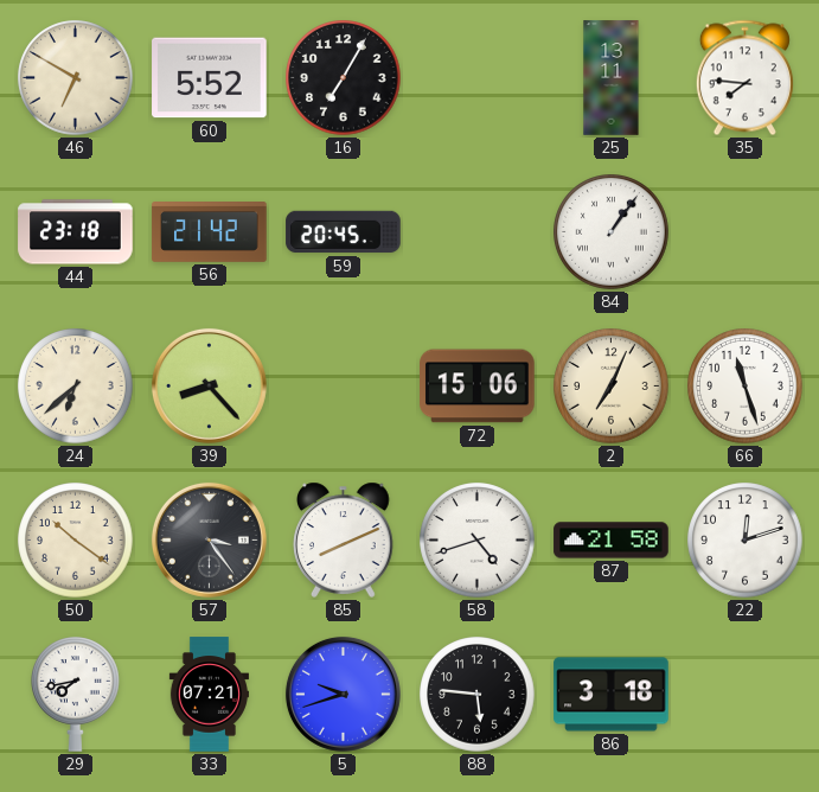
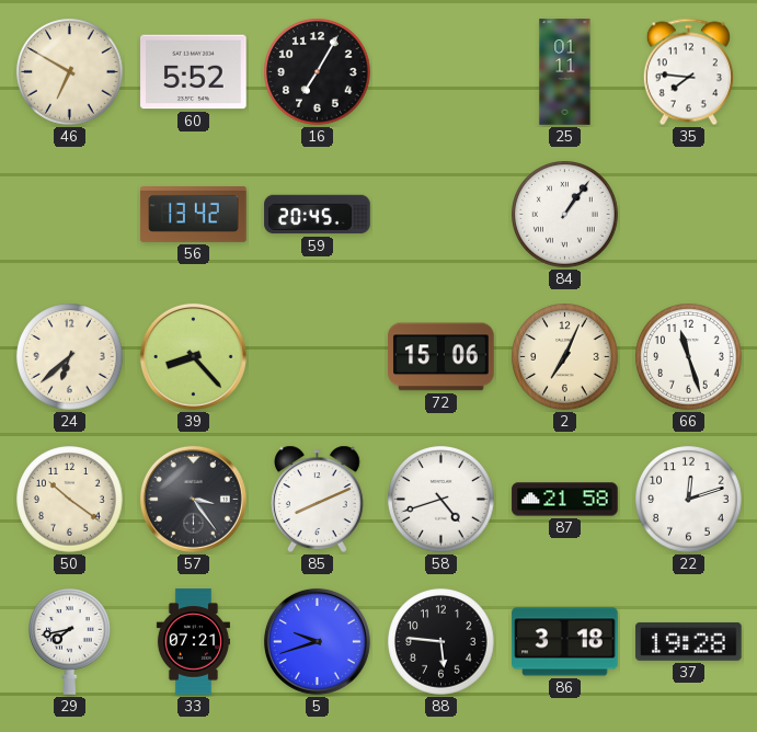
25: 13:11 -> 01:11 (565, 72)
44: 23:18 -> none (76, 232)
56: 21:42 -> 13:42 (194, 215)
37: none -> 19:28 (689, 641)
